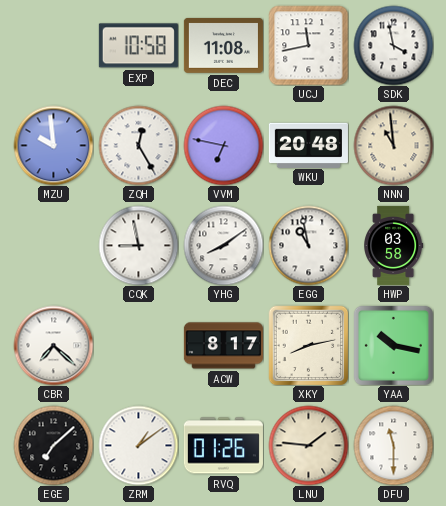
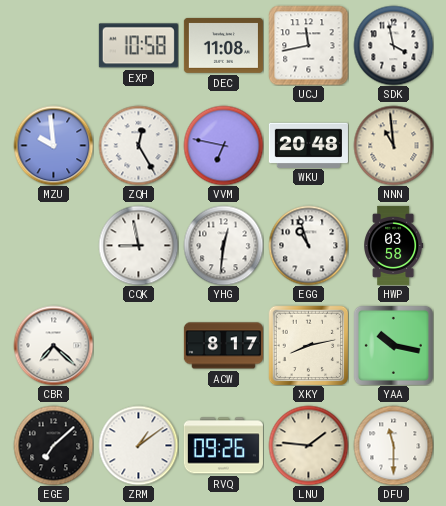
YHG: 8:09 -> 12:31 (223, 245)
EGG: 10:58 -> 10:57 (308, 245)
RVQ: 01:26 -> 09:26 (223, 446)
